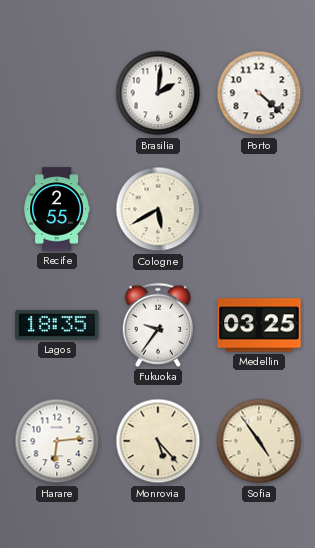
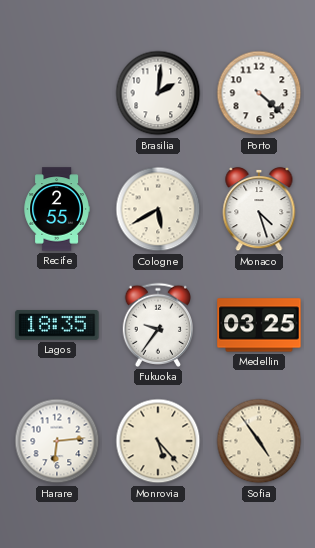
Monaco: none -> 4:27 (259, 209)
